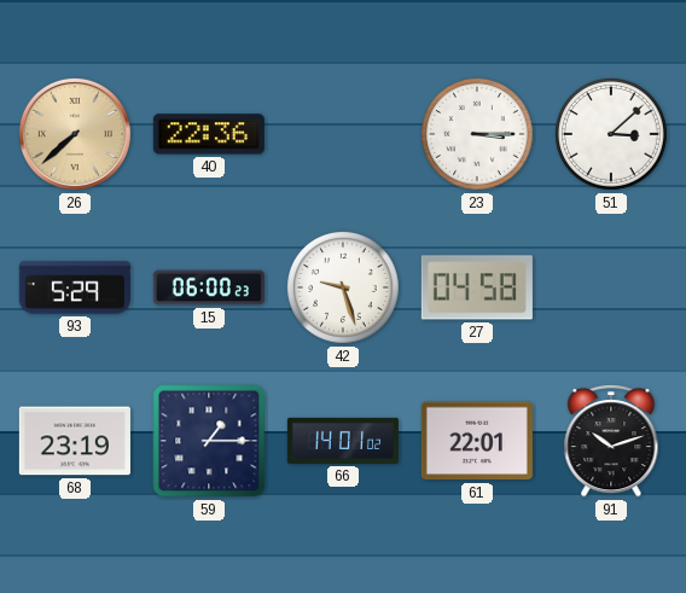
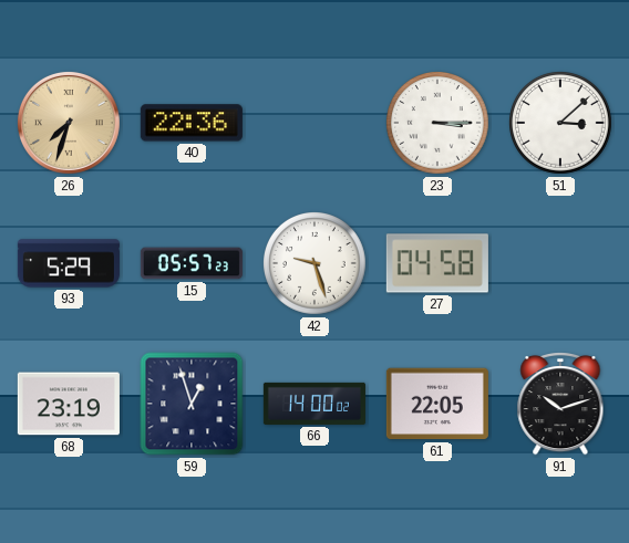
26: 7:38 -> 7:33 (69, 123)
15: 06:00 -> 05:57 (192, 263)
59: 1:15 -> 12:57 (192, 404)
66: 14:01 -> 14:00 (314, 404)
61: 22:01 -> 22:05 (437, 404)
